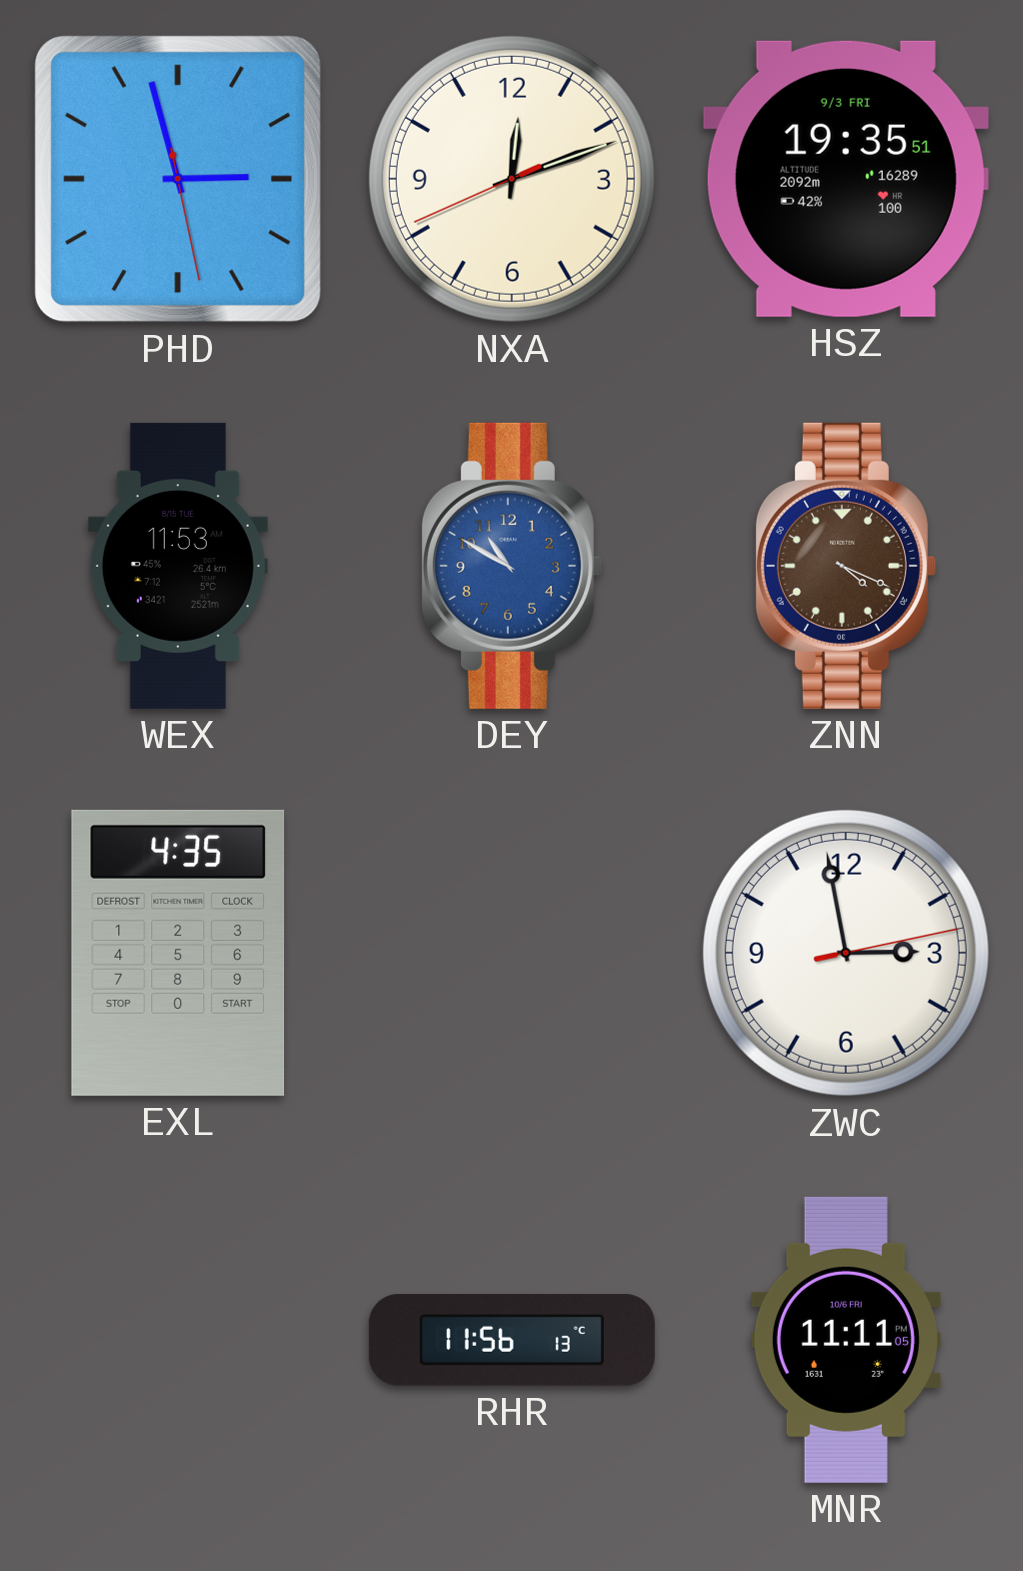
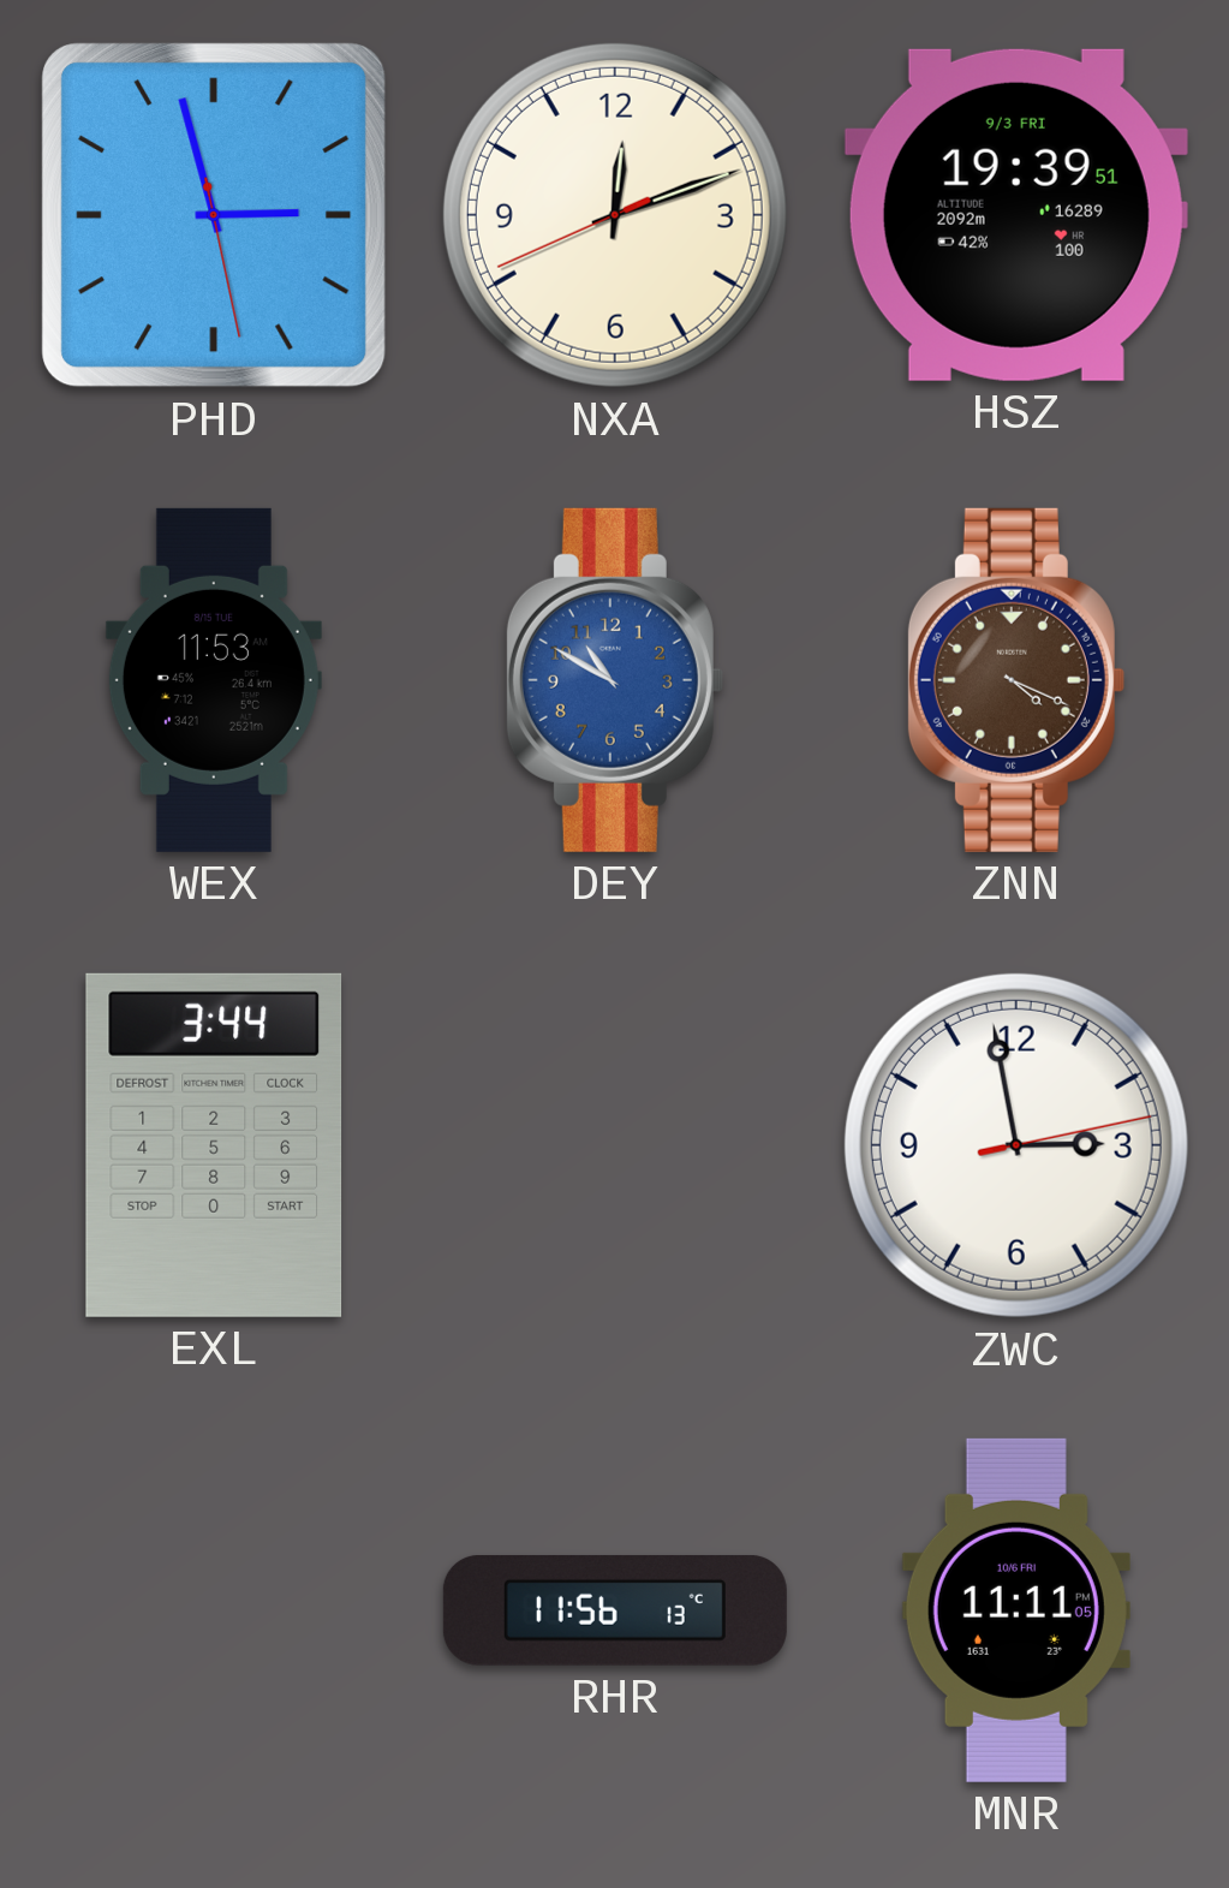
HSZ: 19:35 -> 19:39 (1016, 215)
EXL: 4:35 -> 3:44 (214, 1145)
